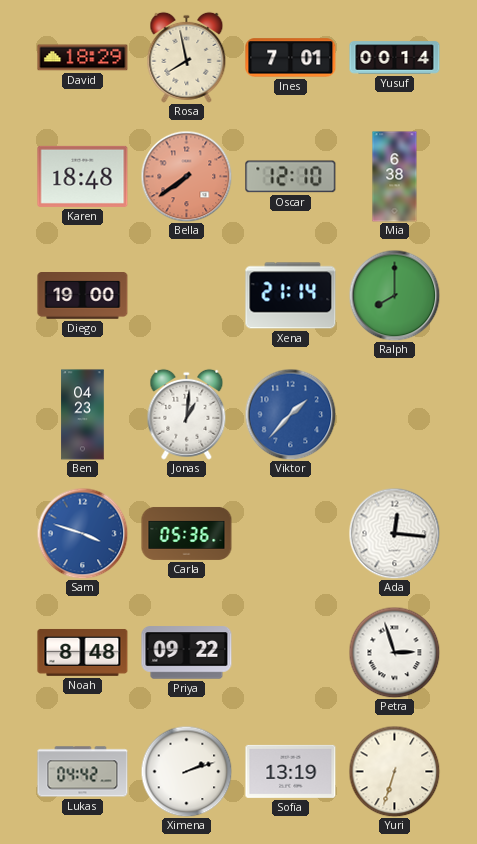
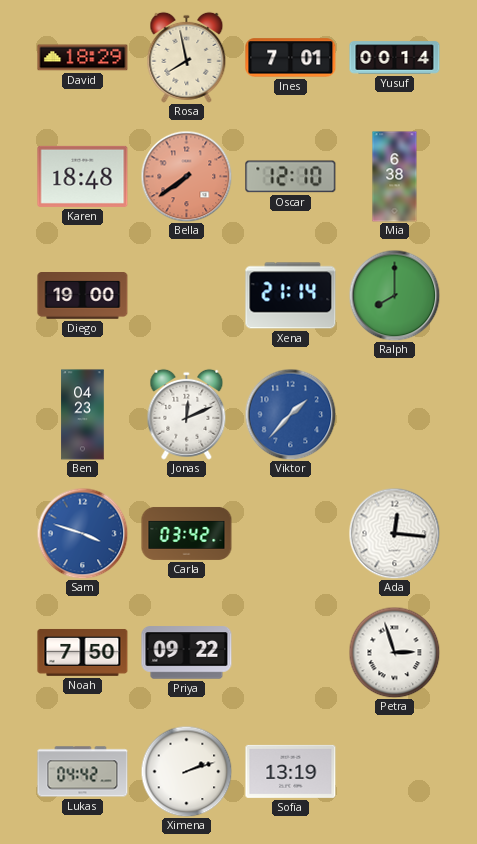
Jonas: 1:01 -> 12:11 (187, 414)
Carla: 05:36 -> 03:42 (187, 533)
Noah: 8:48 -> 7:50 (83, 652)
Yuri: 6:33 -> none (394, 771)
